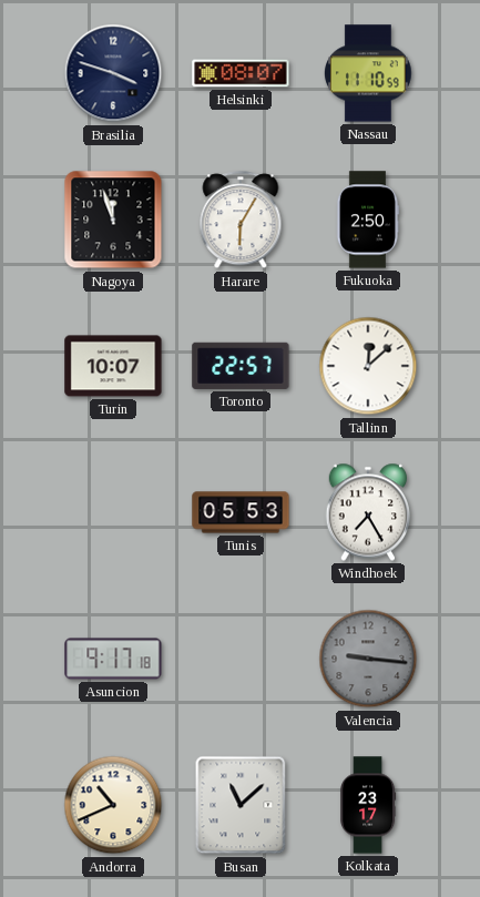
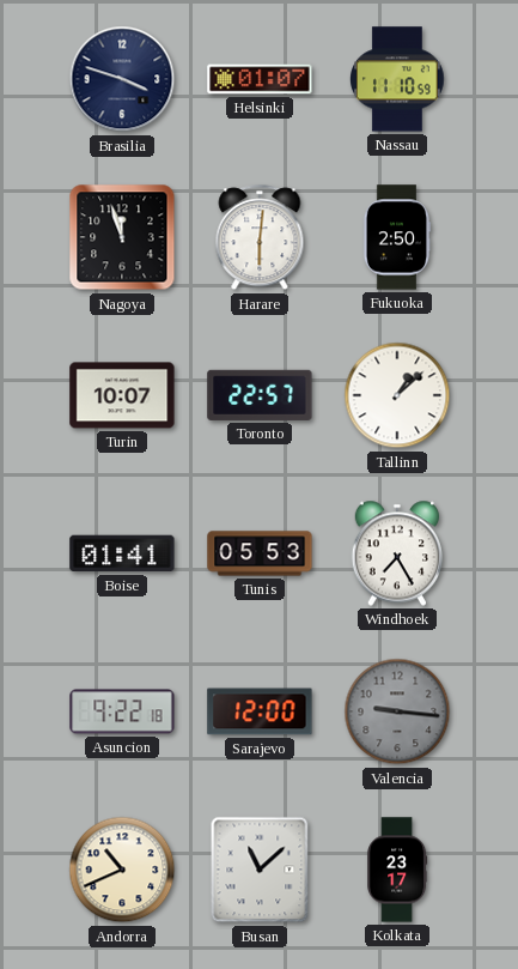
Helsinki: 08:07 -> 01:07 (260, 79)
Harare: 6:05 -> 6:01 (260, 238)
Tallinn: 12:08 -> 1:08 (397, 395)
Boise: none -> 01:41 (122, 553)
Asuncion: 9:17 -> 9:22 (122, 711)
Sarajevo: none -> 12:00 (260, 711)
